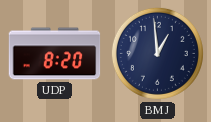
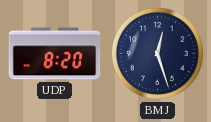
BMJ: 12:59 -> 12:27 (157, 53)
